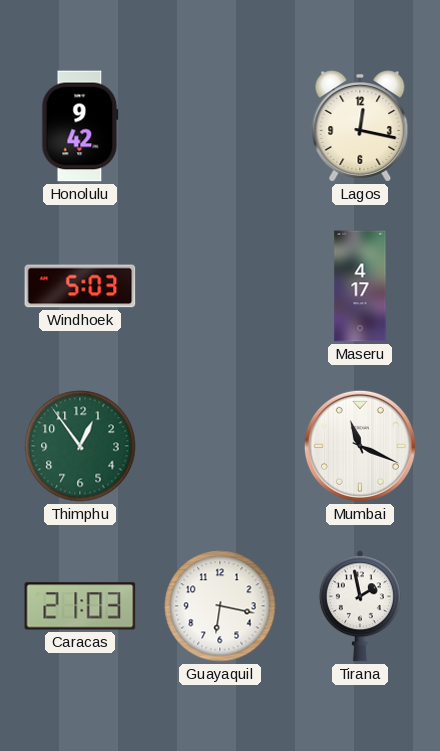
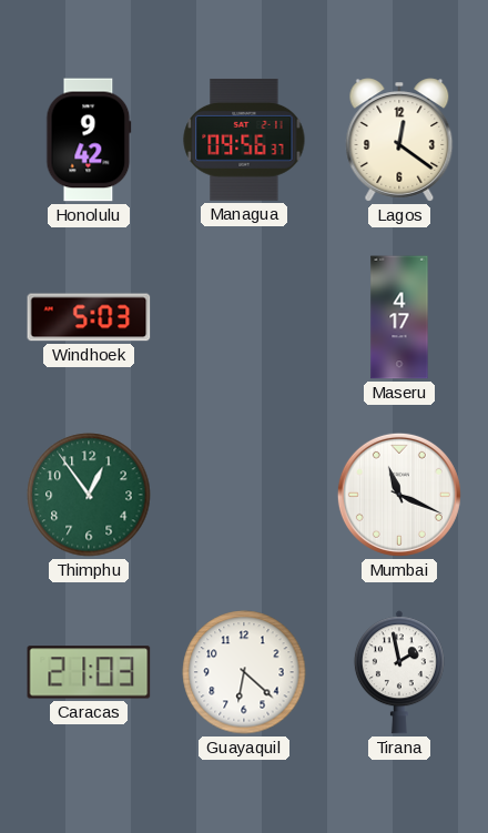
Managua: none -> 09:56 (244, 140)
Lagos: 12:17 -> 12:21 (399, 140)
Guayaquil: 6:17 -> 6:22 (244, 672)
